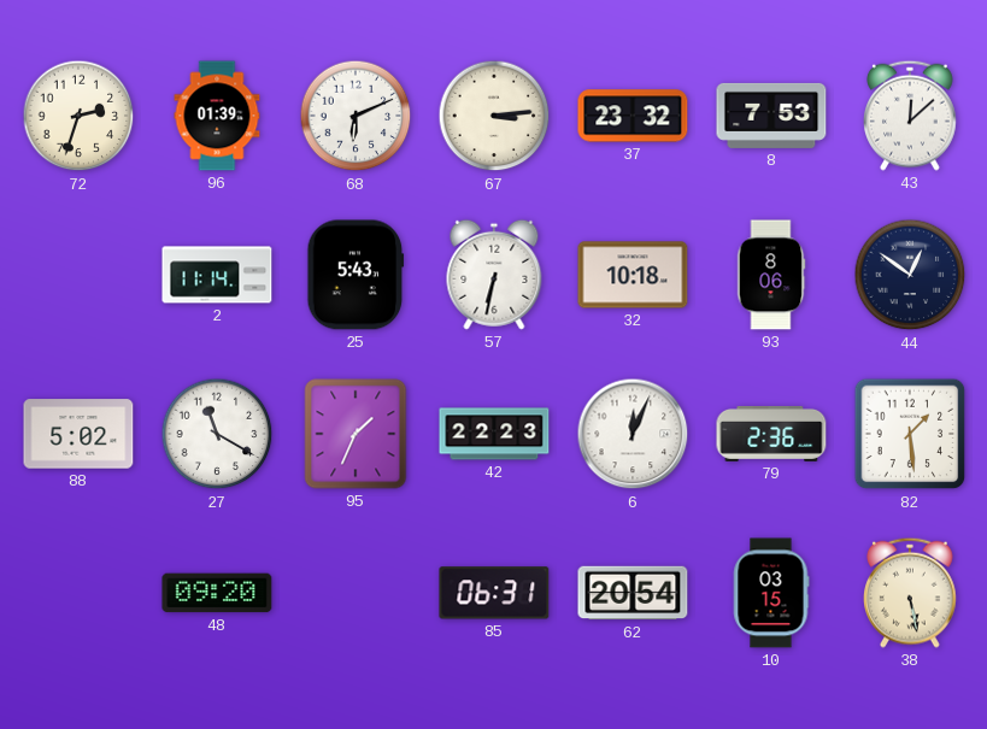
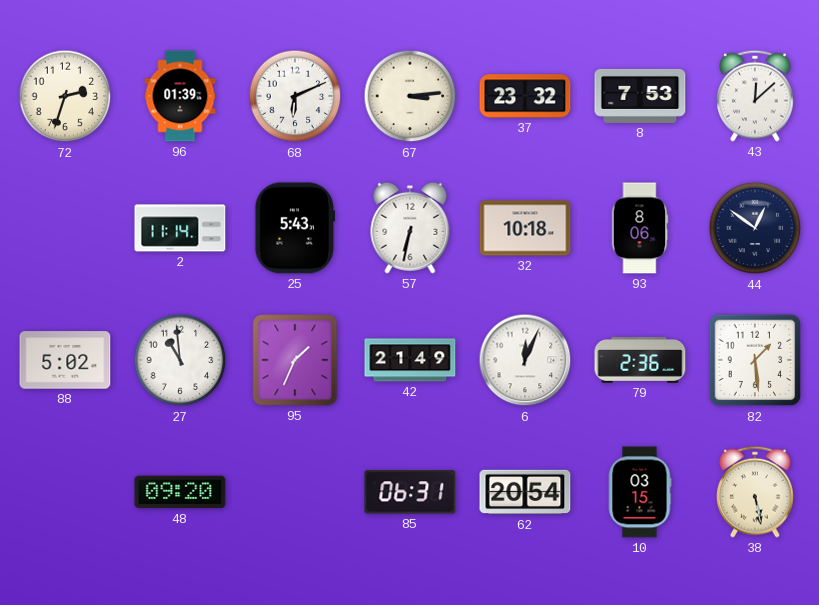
27: 11:20 -> 10:59 (180, 360)
42: 22:23 -> 21:49 (410, 360)
